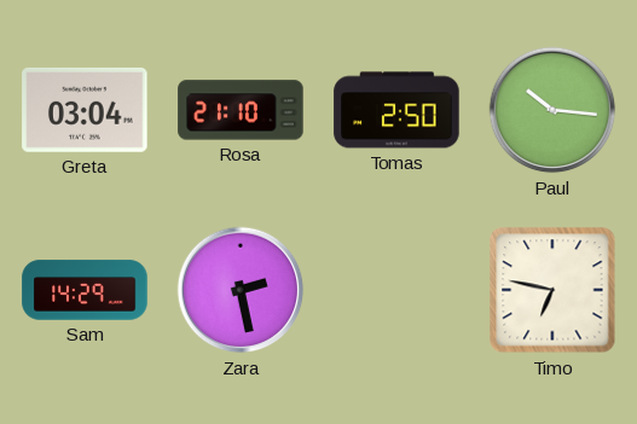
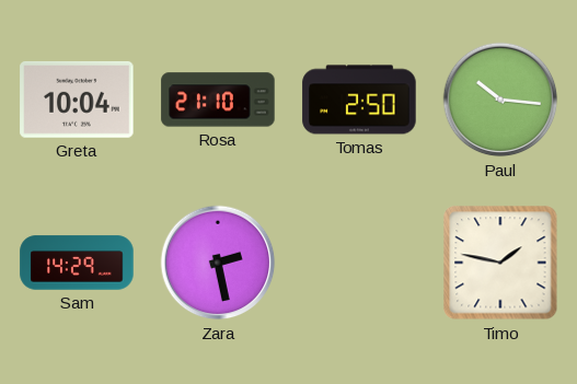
Greta: 03:04 -> 10:04 (77, 100)
Timo: 6:47 -> 1:47 (500, 263)
